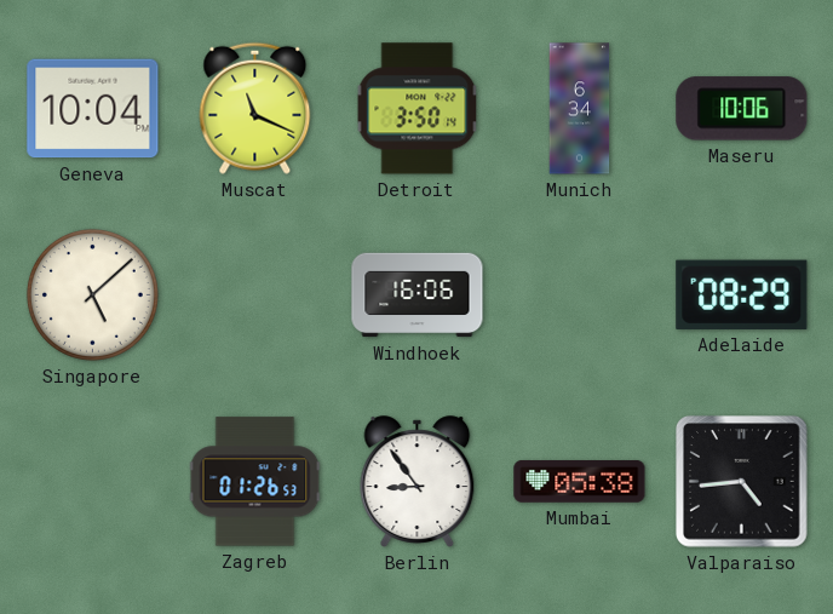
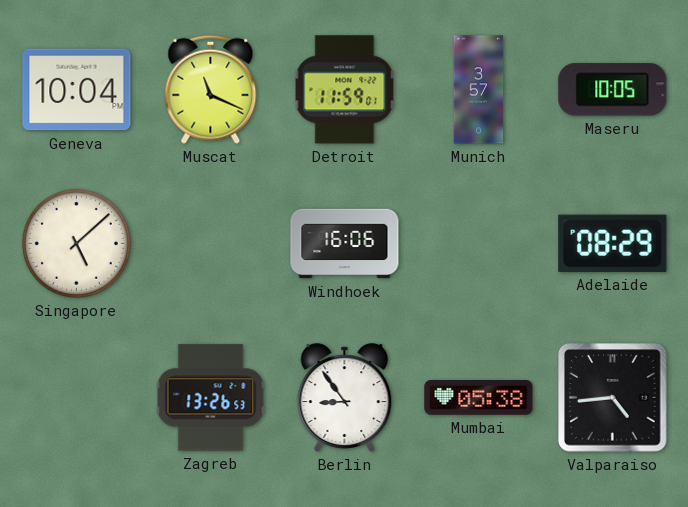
Detroit: 3:50 -> 11:59 (345, 90)
Munich: 6:34 -> 3:57 (479, 90)
Maseru: 10:06 -> 10:05 (613, 90)
Zagreb: 01:26 -> 13:26 (211, 398)
